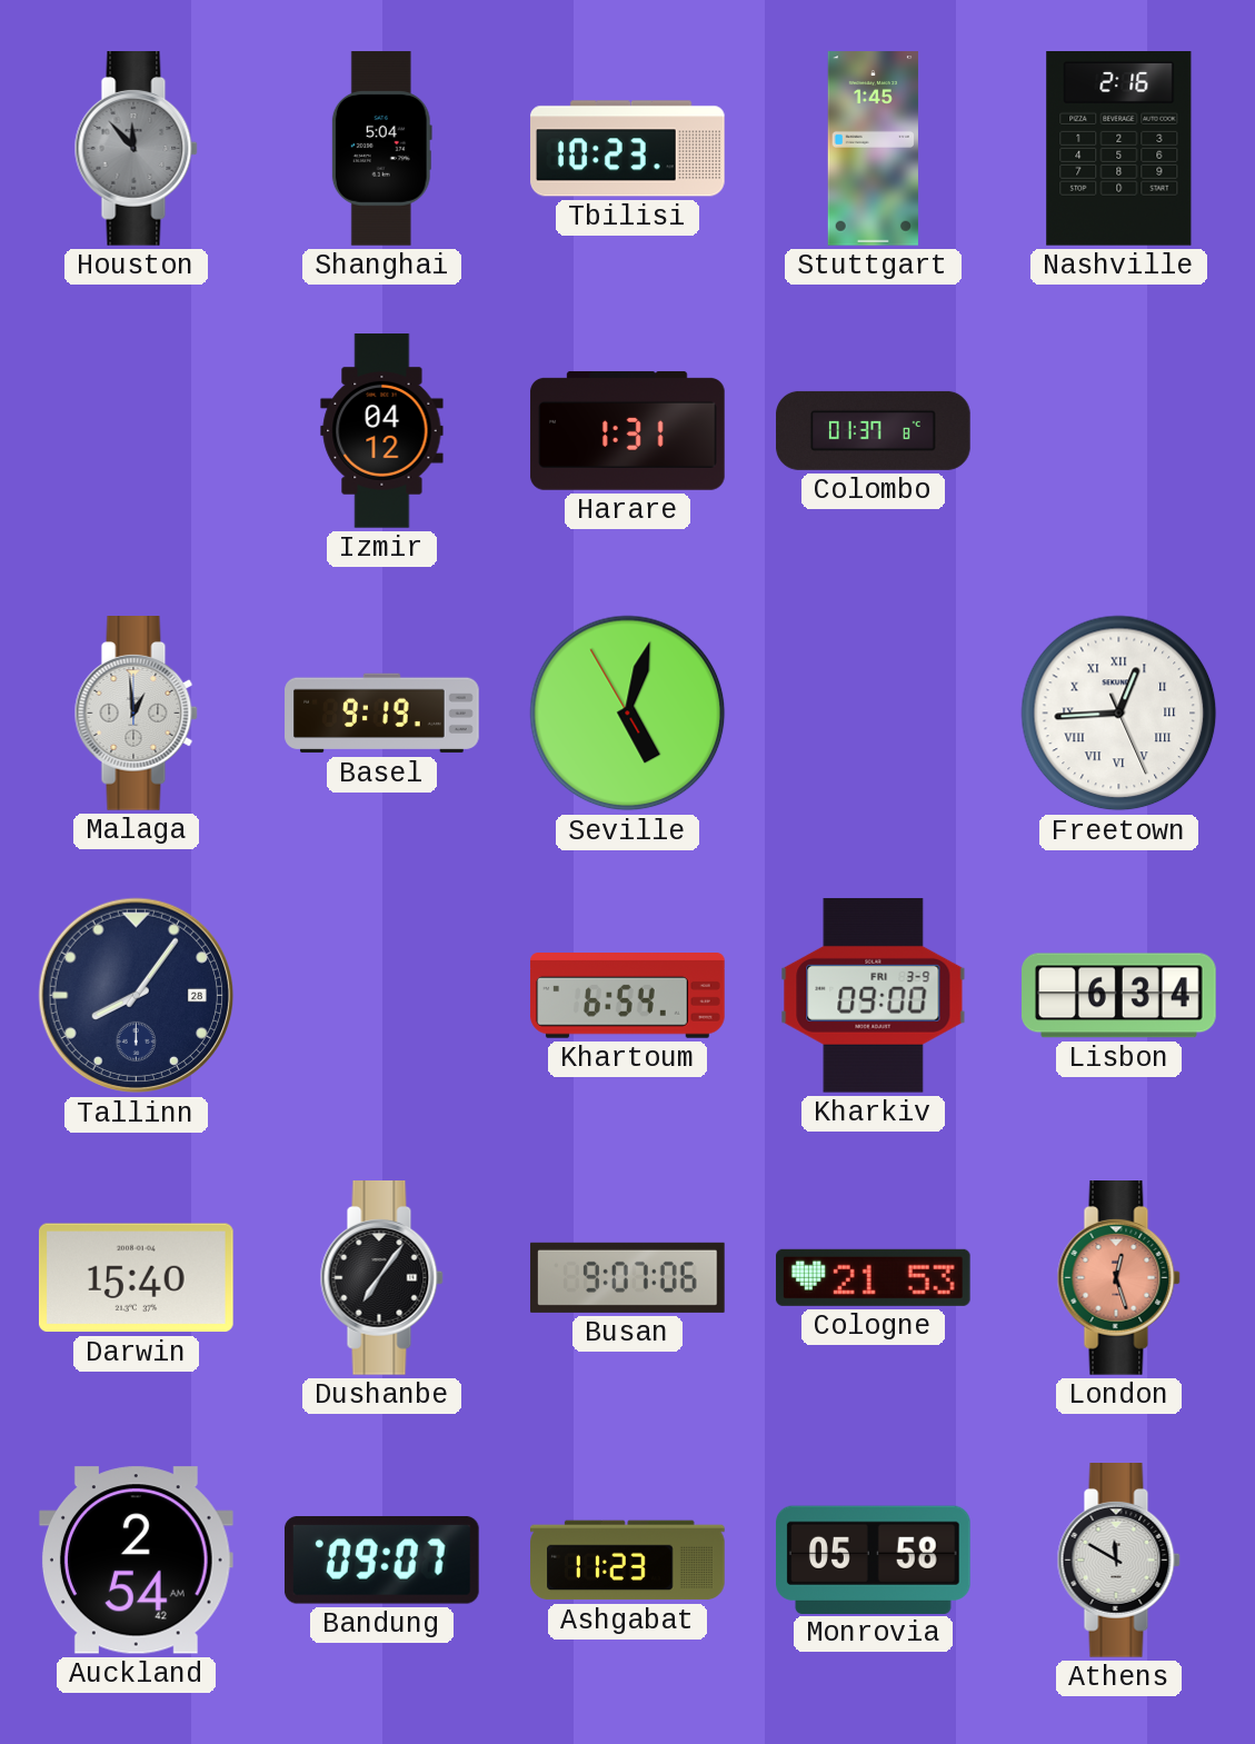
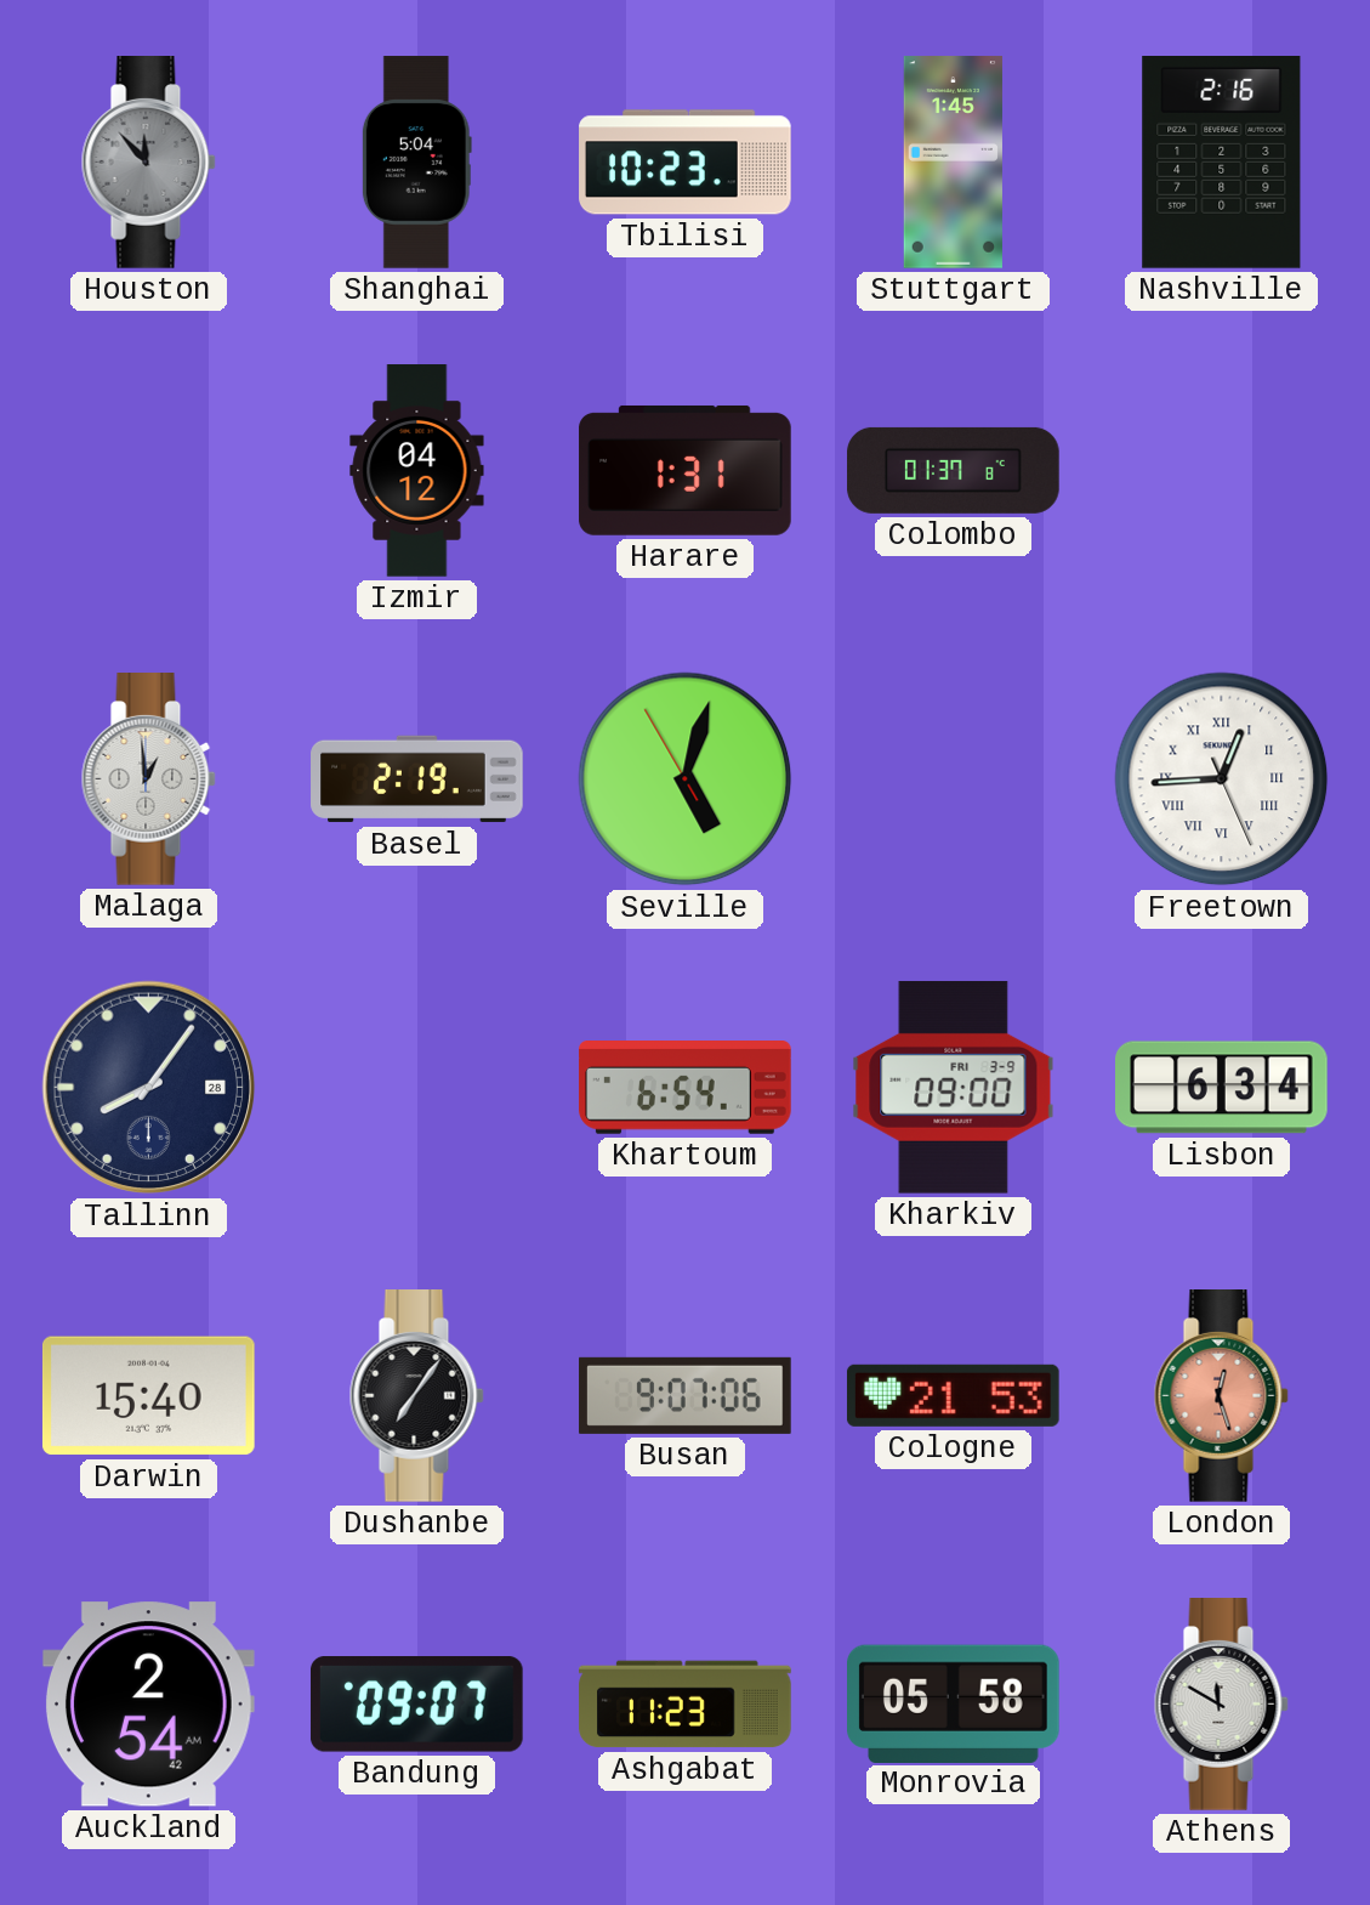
Basel: 9:19 -> 2:19 (417, 779)
